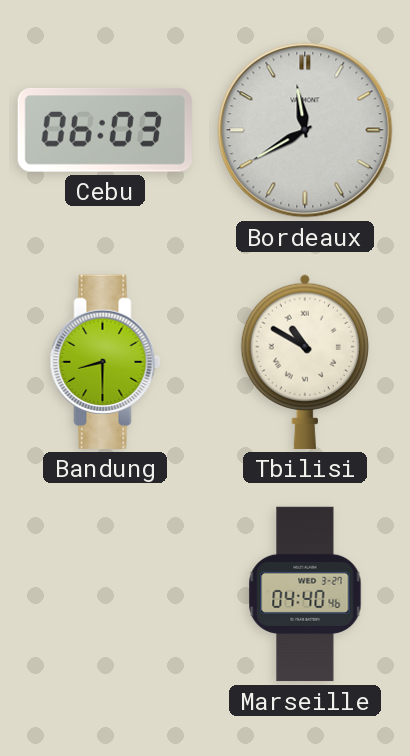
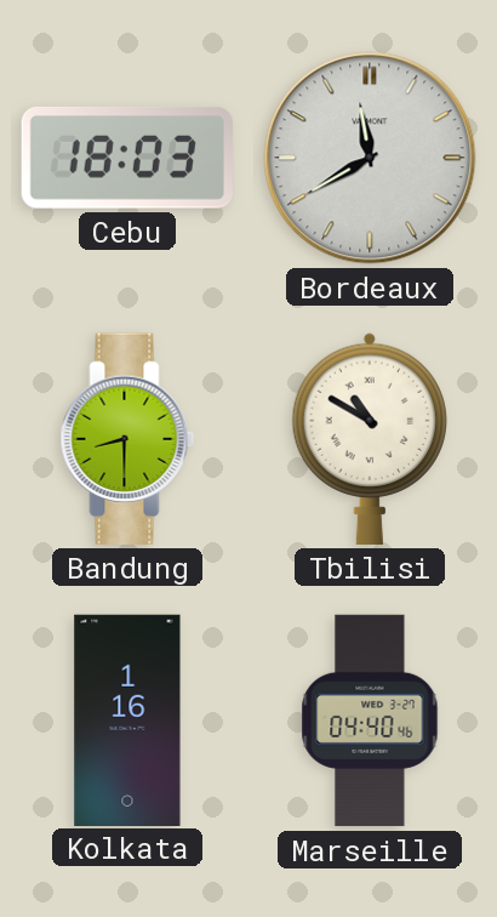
Cebu: 06:03 -> 18:03 (127, 159)
Kolkata: none -> 1:16 (127, 719)
